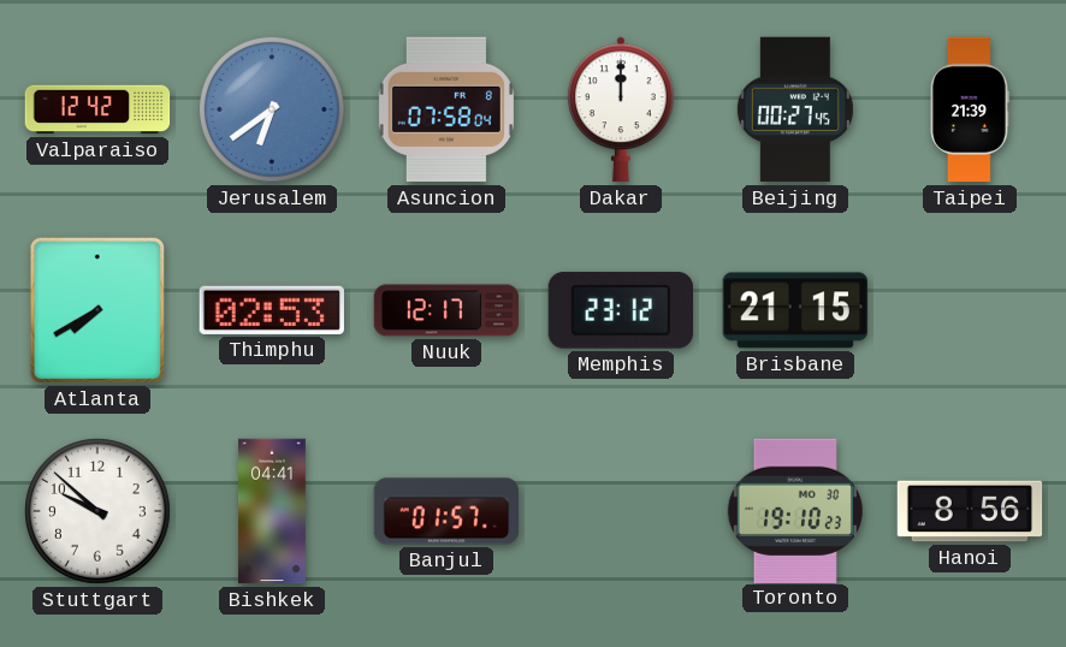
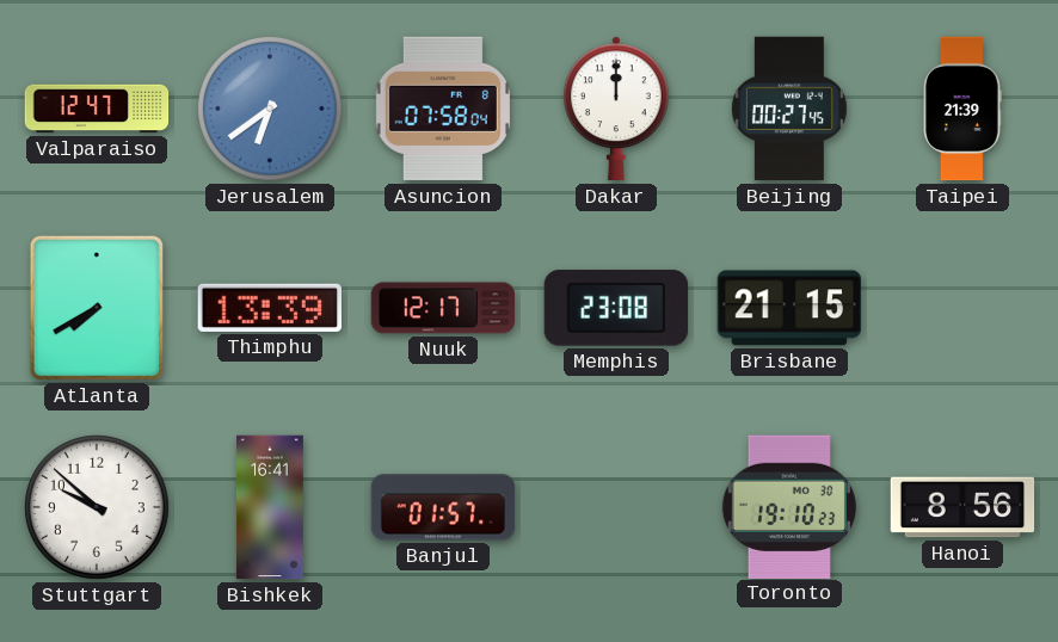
Valparaiso: 12:42 -> 12:47 (97, 109)
Thimphu: 02:53 -> 13:39 (270, 308)
Memphis: 23:12 -> 23:08 (615, 308)
Bishkek: 04:41 -> 16:41 (270, 507)
